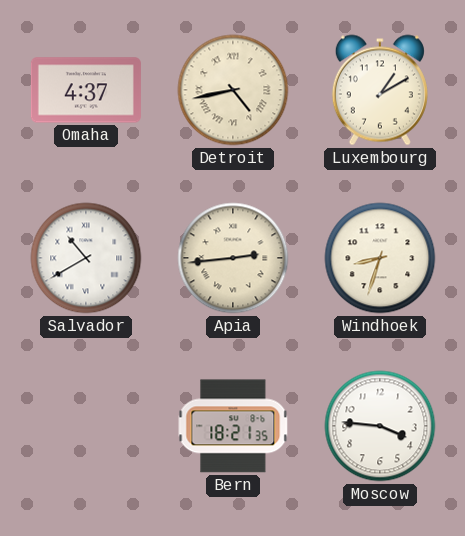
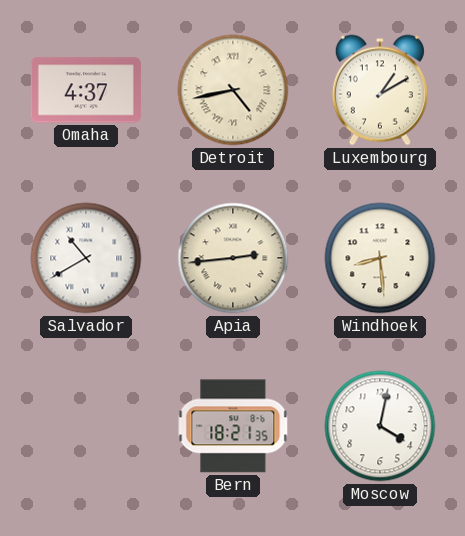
Windhoek: 8:33 -> 8:29 (380, 258)
Moscow: 3:46 -> 4:02 (380, 426)
